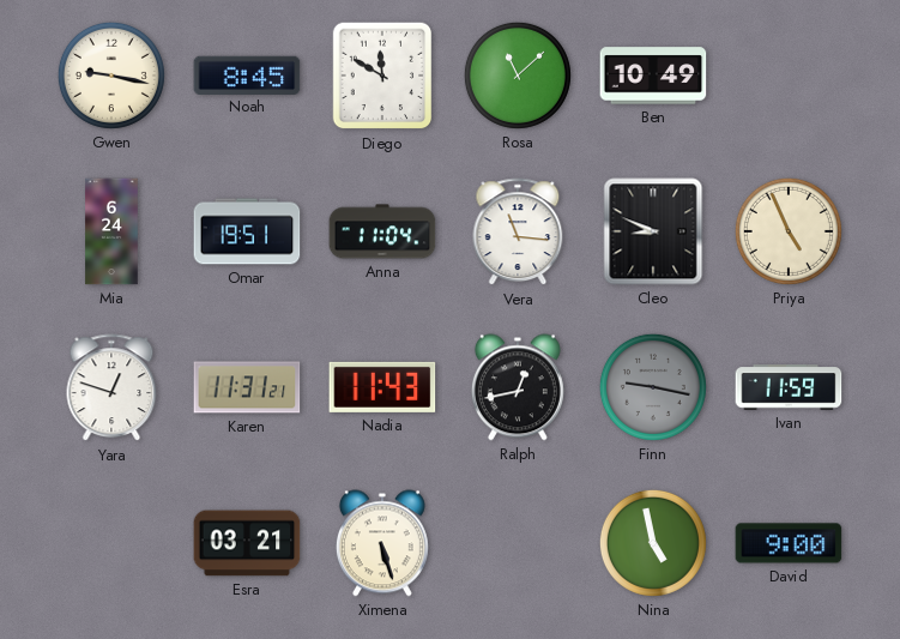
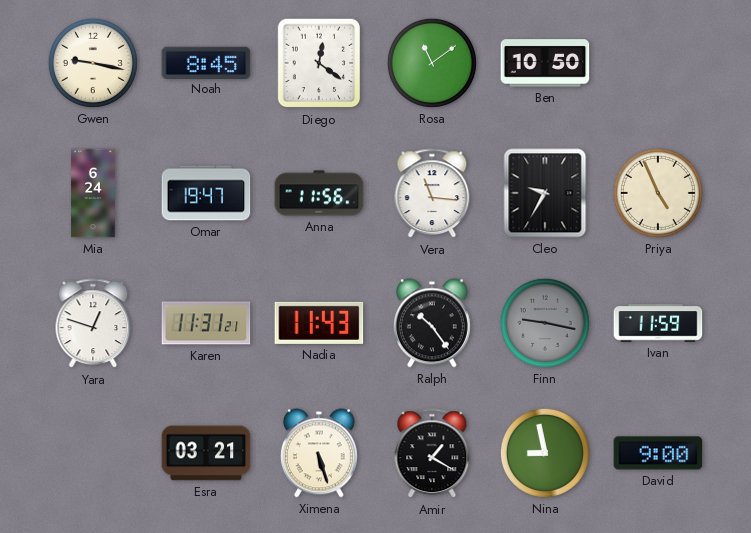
Diego: 11:50 -> 12:21 (319, 63)
Rosa: 11:08 -> 11:09 (432, 63)
Ben: 10:49 -> 10:50 (545, 63)
Omar: 19:51 -> 19:47 (206, 193)
Anna: 11:04 -> 11:56 (319, 193)
Cleo: 8:49 -> 9:35 (545, 193)
Ralph: 12:43 -> 10:24 (432, 323)
Amir: none -> 1:20 (432, 454)
Nina: 4:58 -> 8:58 (545, 453)
